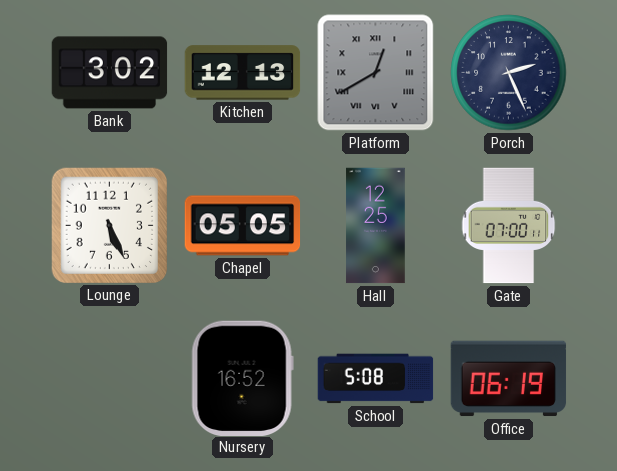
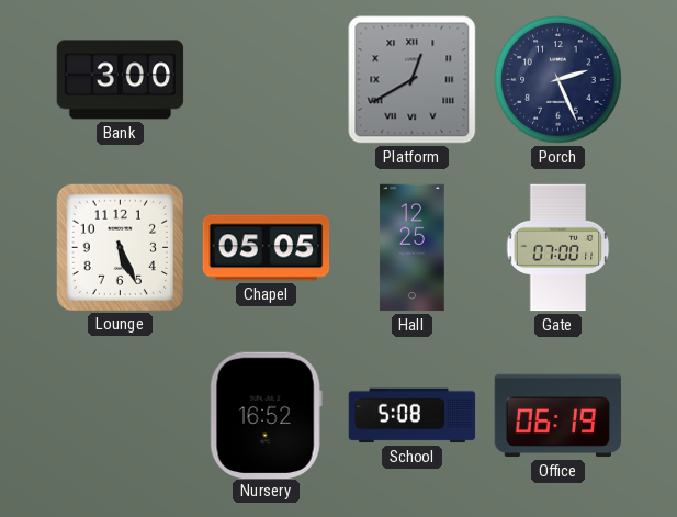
Bank: 3:02 -> 3:00 (121, 80)
Kitchen: 12:13 -> none (243, 73)
